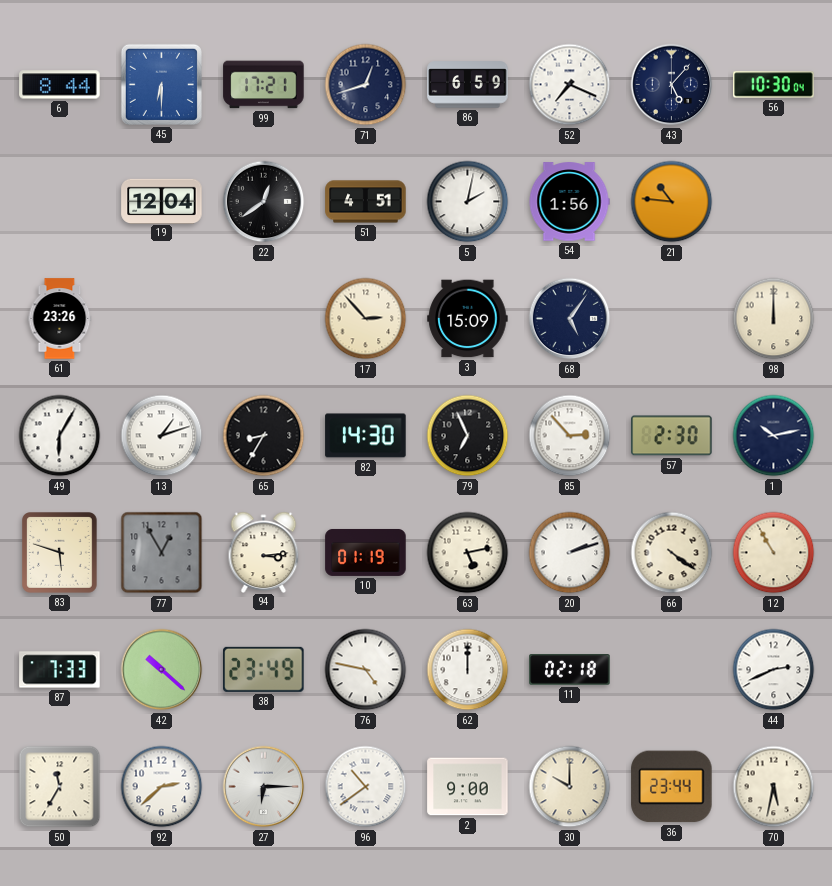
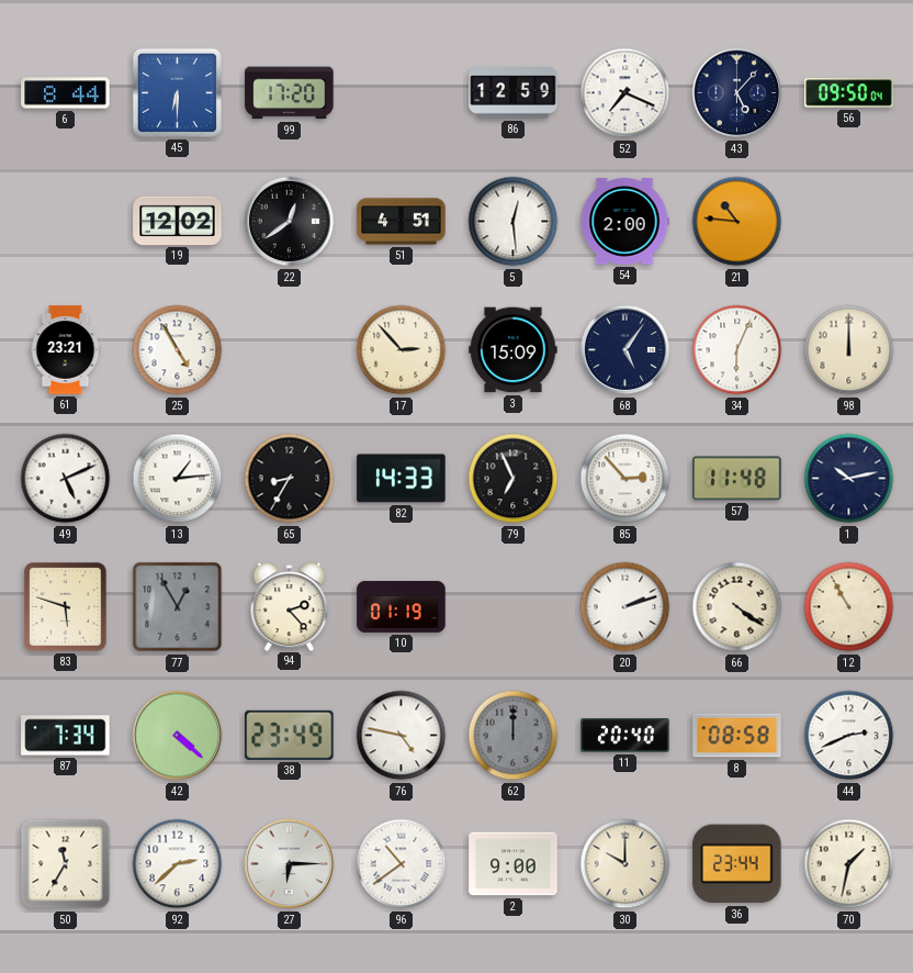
99: 17:21 -> 17:20 (290, 93)
71: 12:42 -> none (366, 85)
86: 6:59 -> 12:59 (514, 93)
56: 10:30 -> 09:50 (849, 93)
19: 12:04 -> 12:02 (178, 221)
5: 2:02 -> 12:29 (514, 222)
54: 1:56 -> 2:00 (624, 222)
61: 23:26 -> 23:21 (66, 350)
25: none -> 4:55 (178, 350)
34: none -> 6:04 (737, 350)
49: 6:05 -> 5:11 (66, 479)
13: 1:12 -> 1:14 (178, 479)
82: 14:30 -> 14:33 (402, 479)
57: 2:30 -> 11:48 (737, 479)
94: 3:14 -> 2:23 (290, 606)
63: 5:13 -> none (468, 553)
87: 7:33 -> 7:34 (66, 736)
42: 10:22 -> 4:22 (178, 736)
62 dial: white -> grey (514, 736)
11: 02:18 -> 20:40 (625, 736)
8: none -> 08:58 (737, 736)
70: 5:32 -> 1:32 (849, 864)
